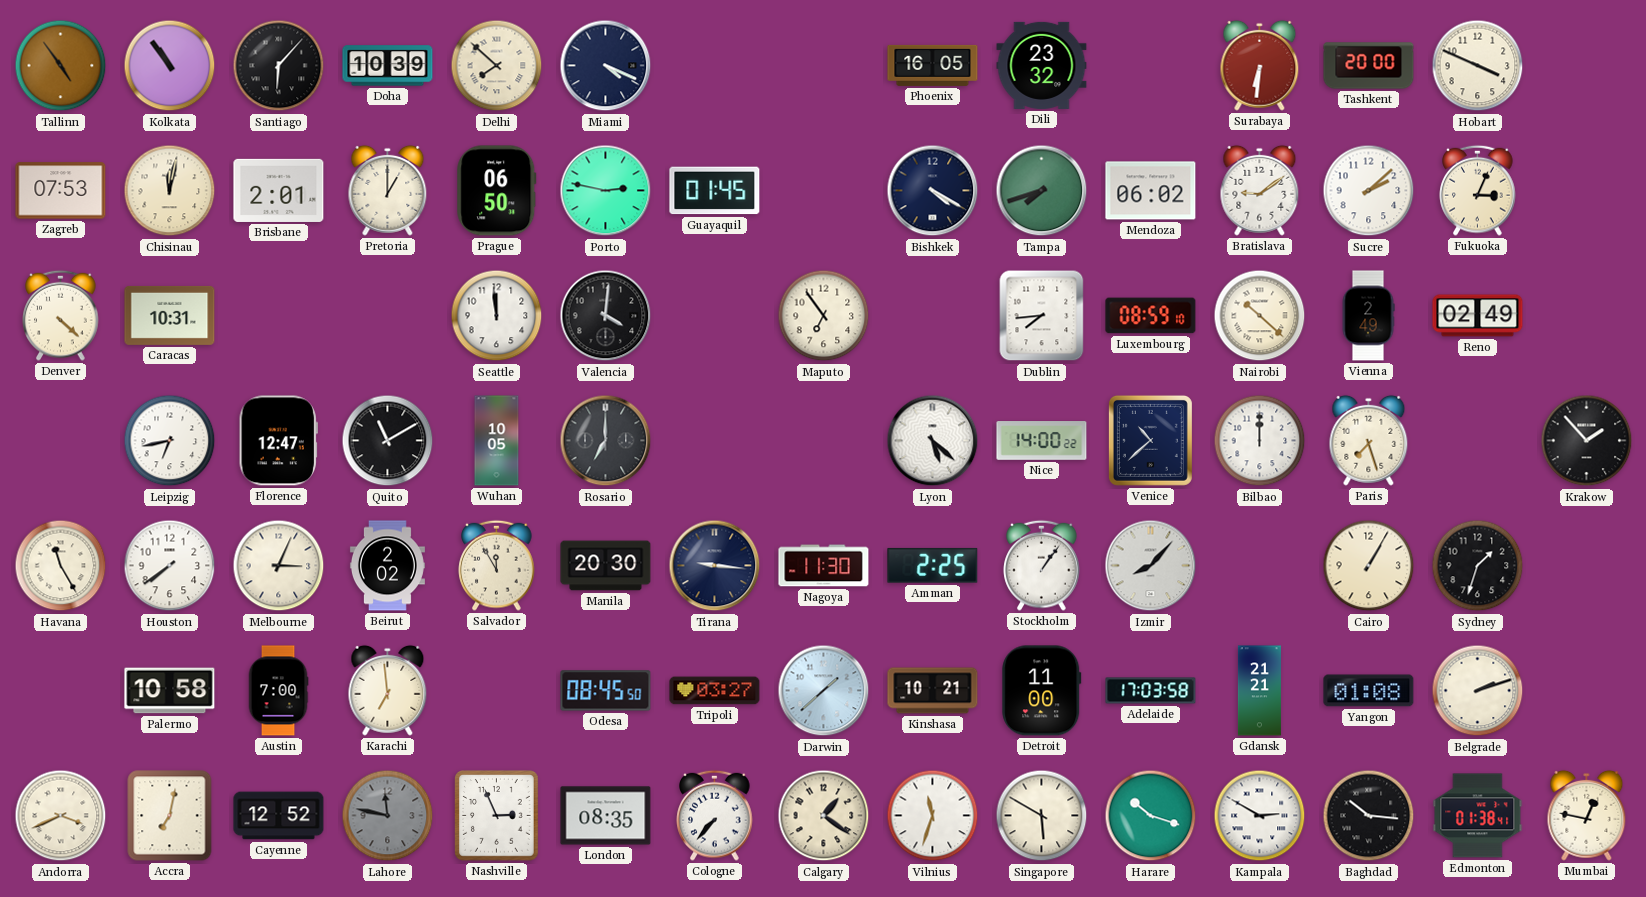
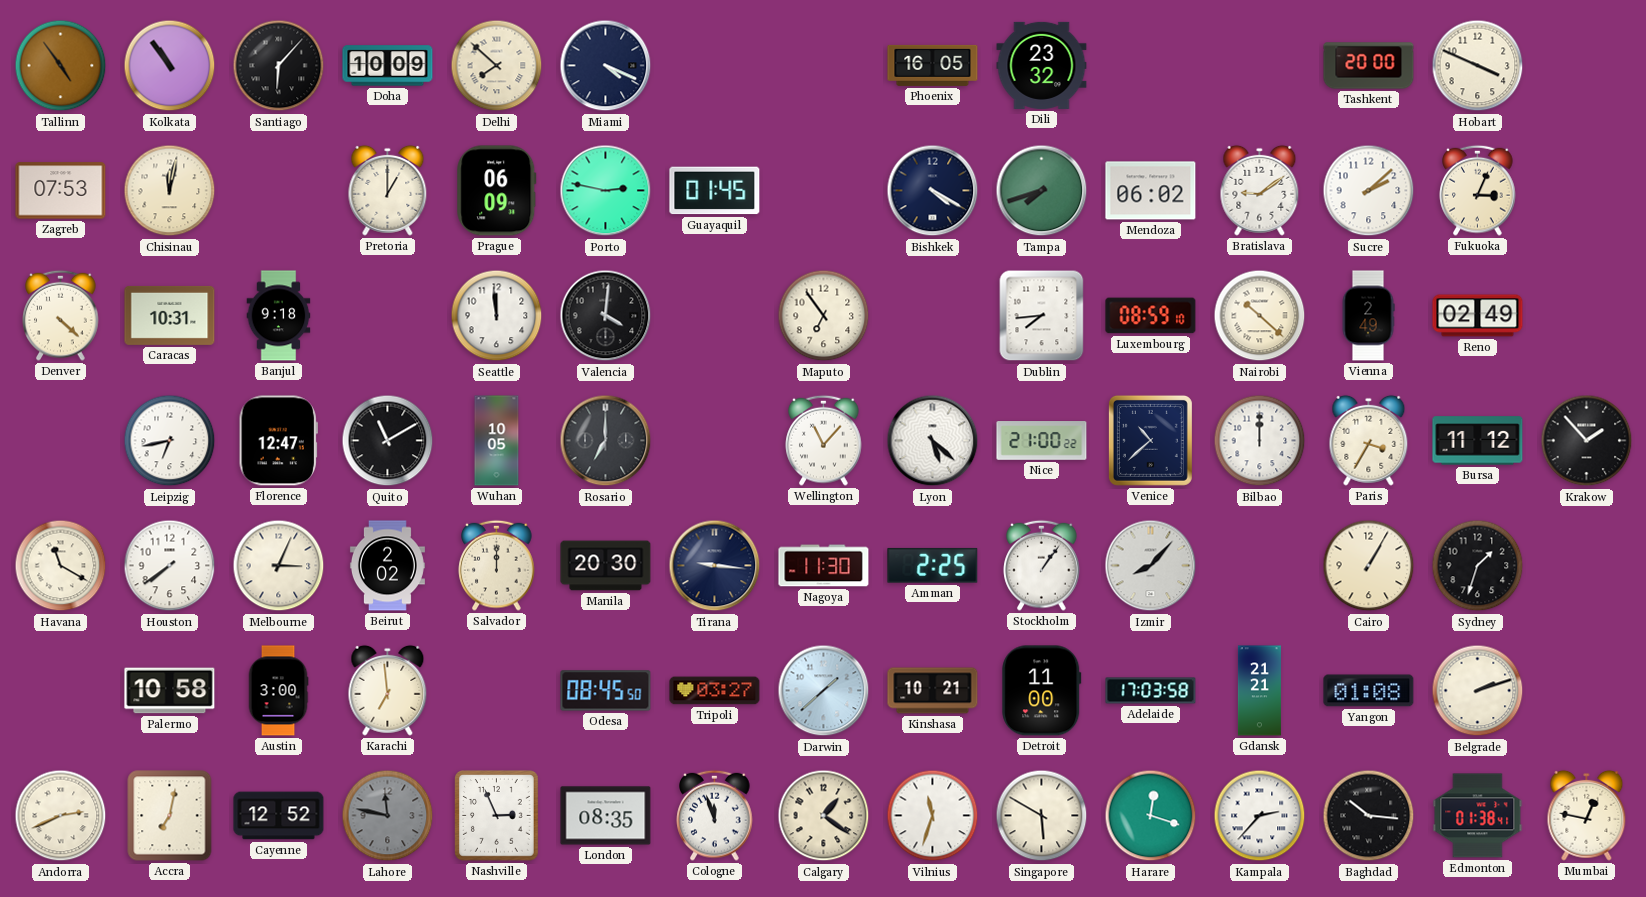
Doha: 10:39 -> 10:09 (388, 66)
Surabaya: 6:31 -> none (1260, 65)
Brisbane: 2:01 -> none (279, 190)
Prague: 06:50 -> 06:09 (497, 191)
Banjul: none -> 9:18 (279, 316)
Wellington: none -> 11:07 (824, 440)
Nice: 14:00 -> 21:00 (1042, 441)
Paris: 7:27 -> 3:35 (1369, 440)
Bursa: none -> 11:12 (1478, 441)
Havana: 11:25 -> 11:20 (61, 566)
Salvador: 11:55 -> 12:00 (497, 565)
Austin: 7:00 -> 3:00 (278, 691)
Andorra: 3:41 -> 2:41 (61, 816)
Cologne: 7:37 -> 11:57 (715, 815)
Harare: 10:18 -> 12:18 (1151, 816)
Kampala: 2:50 -> 2:37 (1260, 816)
